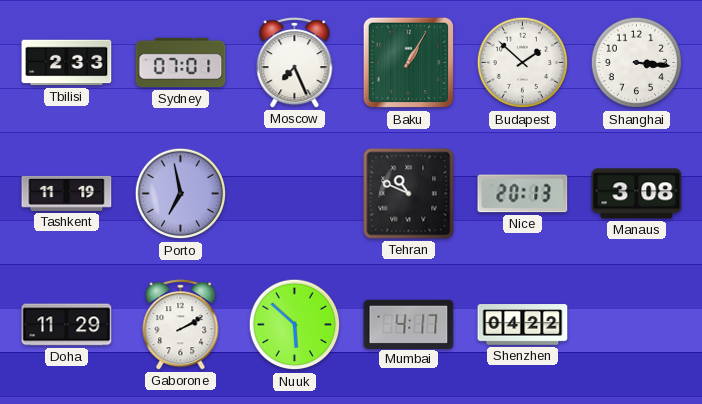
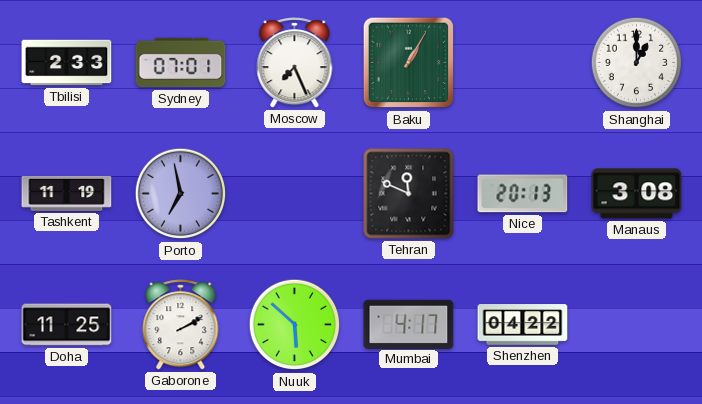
Budapest: 1:52 -> none (523, 63)
Shanghai: 3:16 -> 1:00 (637, 63)
Tehran: 10:49 -> 11:49 (409, 194)
Doha: 11:29 -> 11:25 (67, 325)
